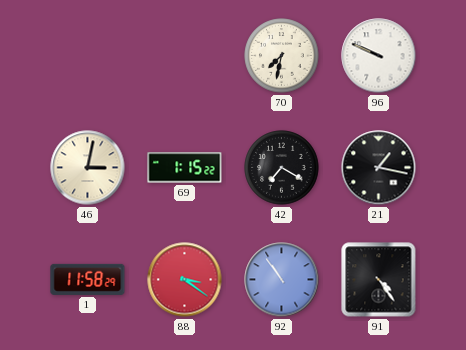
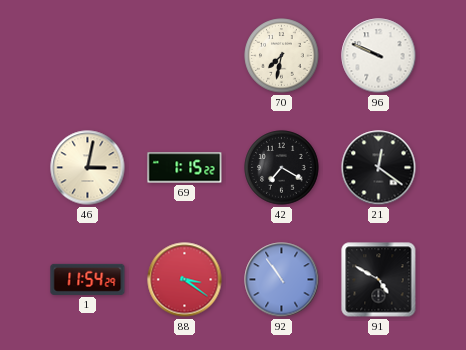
21: 1:17 -> 12:21 (379, 168)
1: 11:58 -> 11:54 (88, 279)
91: 4:24 -> 4:50 (379, 280)
